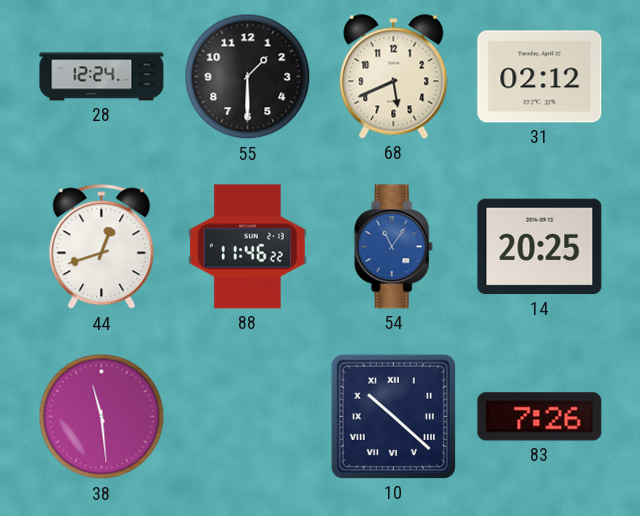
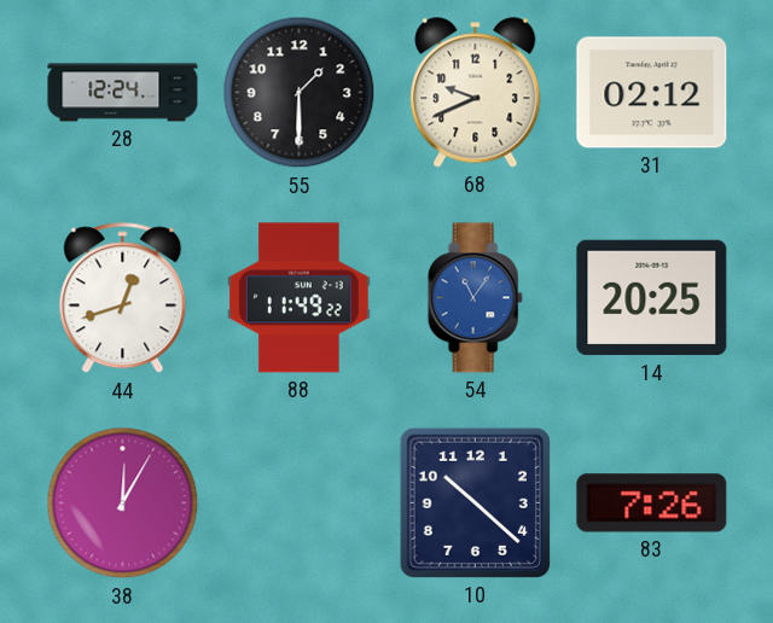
68: 5:41 -> 9:41 (476, 93)
88: 11:46 -> 11:49 (300, 298)
38: 11:29 -> 12:05 (123, 503)
10 numerals: Roman -> Arabic (475, 502)
